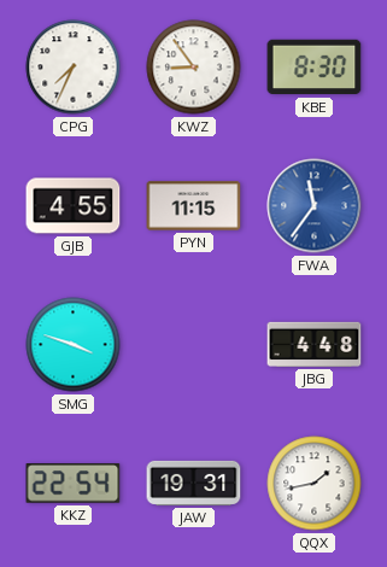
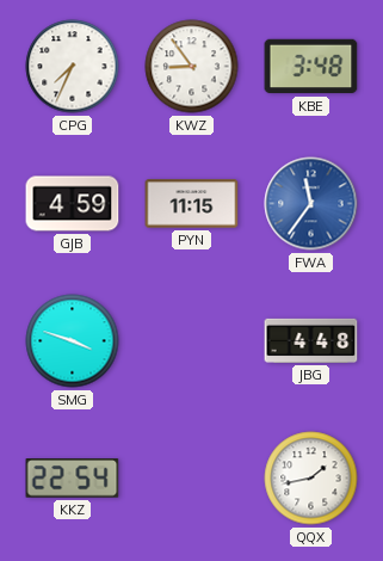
KBE: 8:30 -> 3:48 (311, 67)
GJB: 4:55 -> 4:59 (73, 204)
JAW: 19:31 -> none (194, 483)
